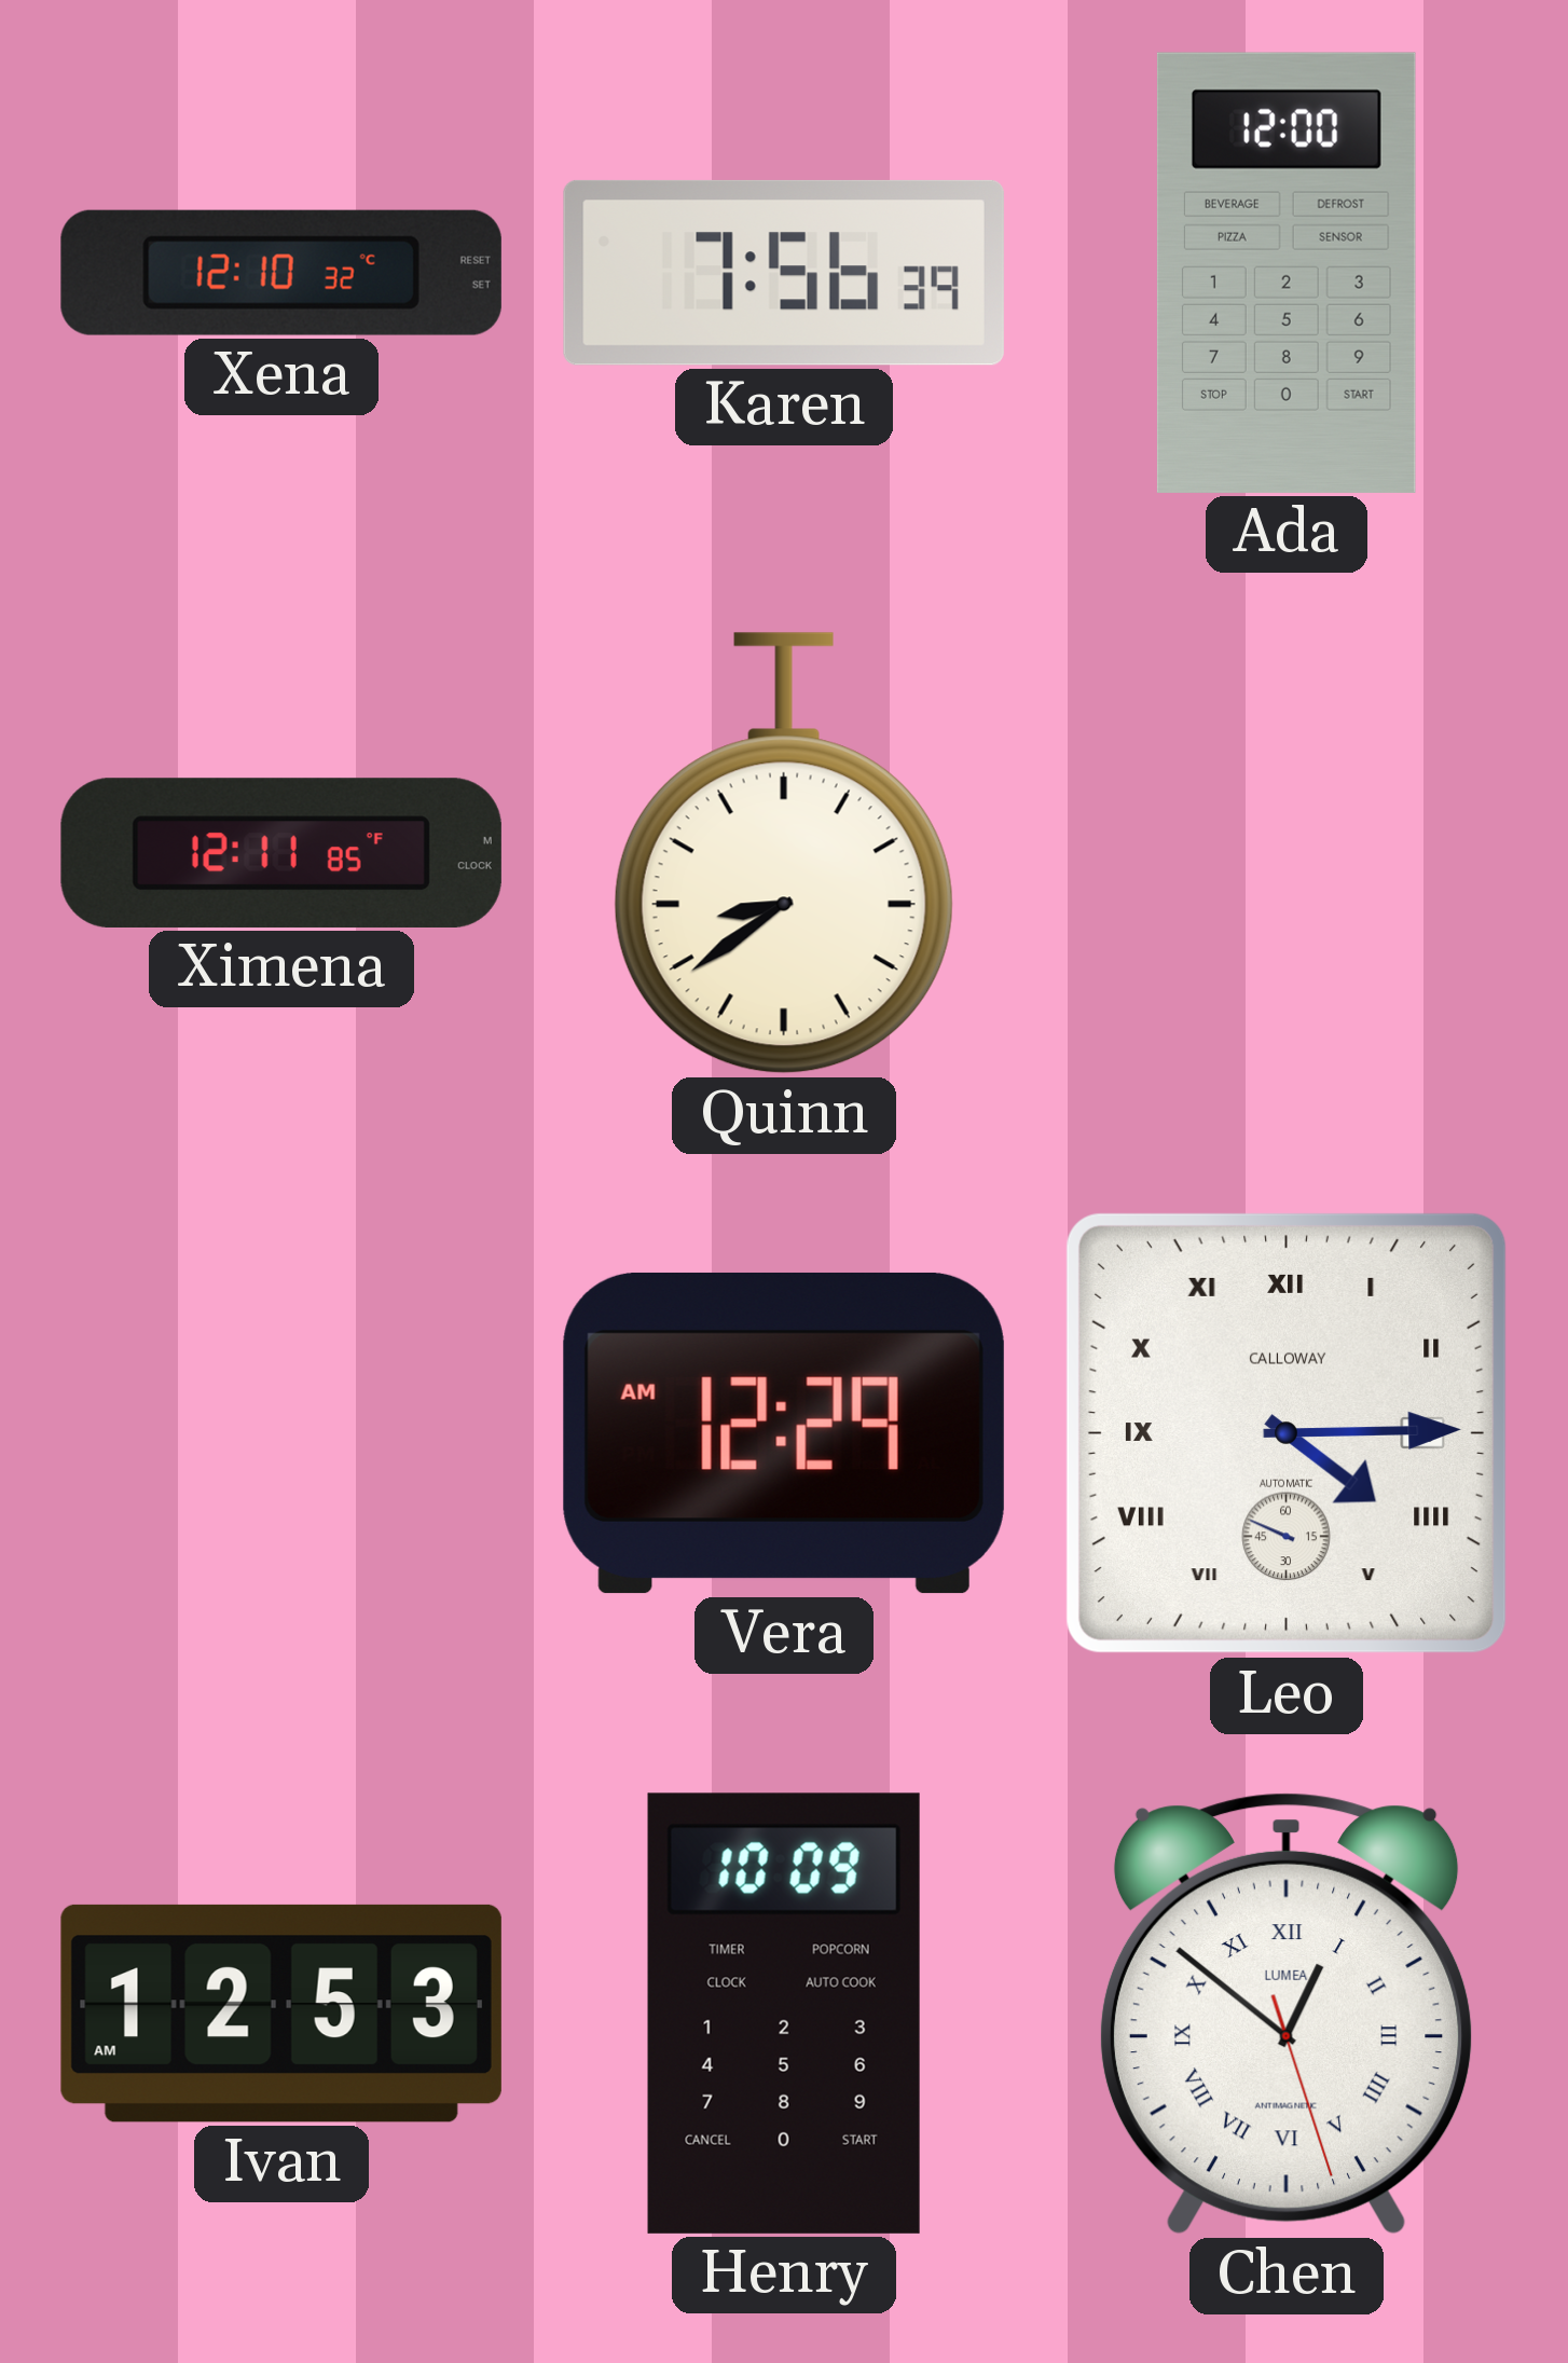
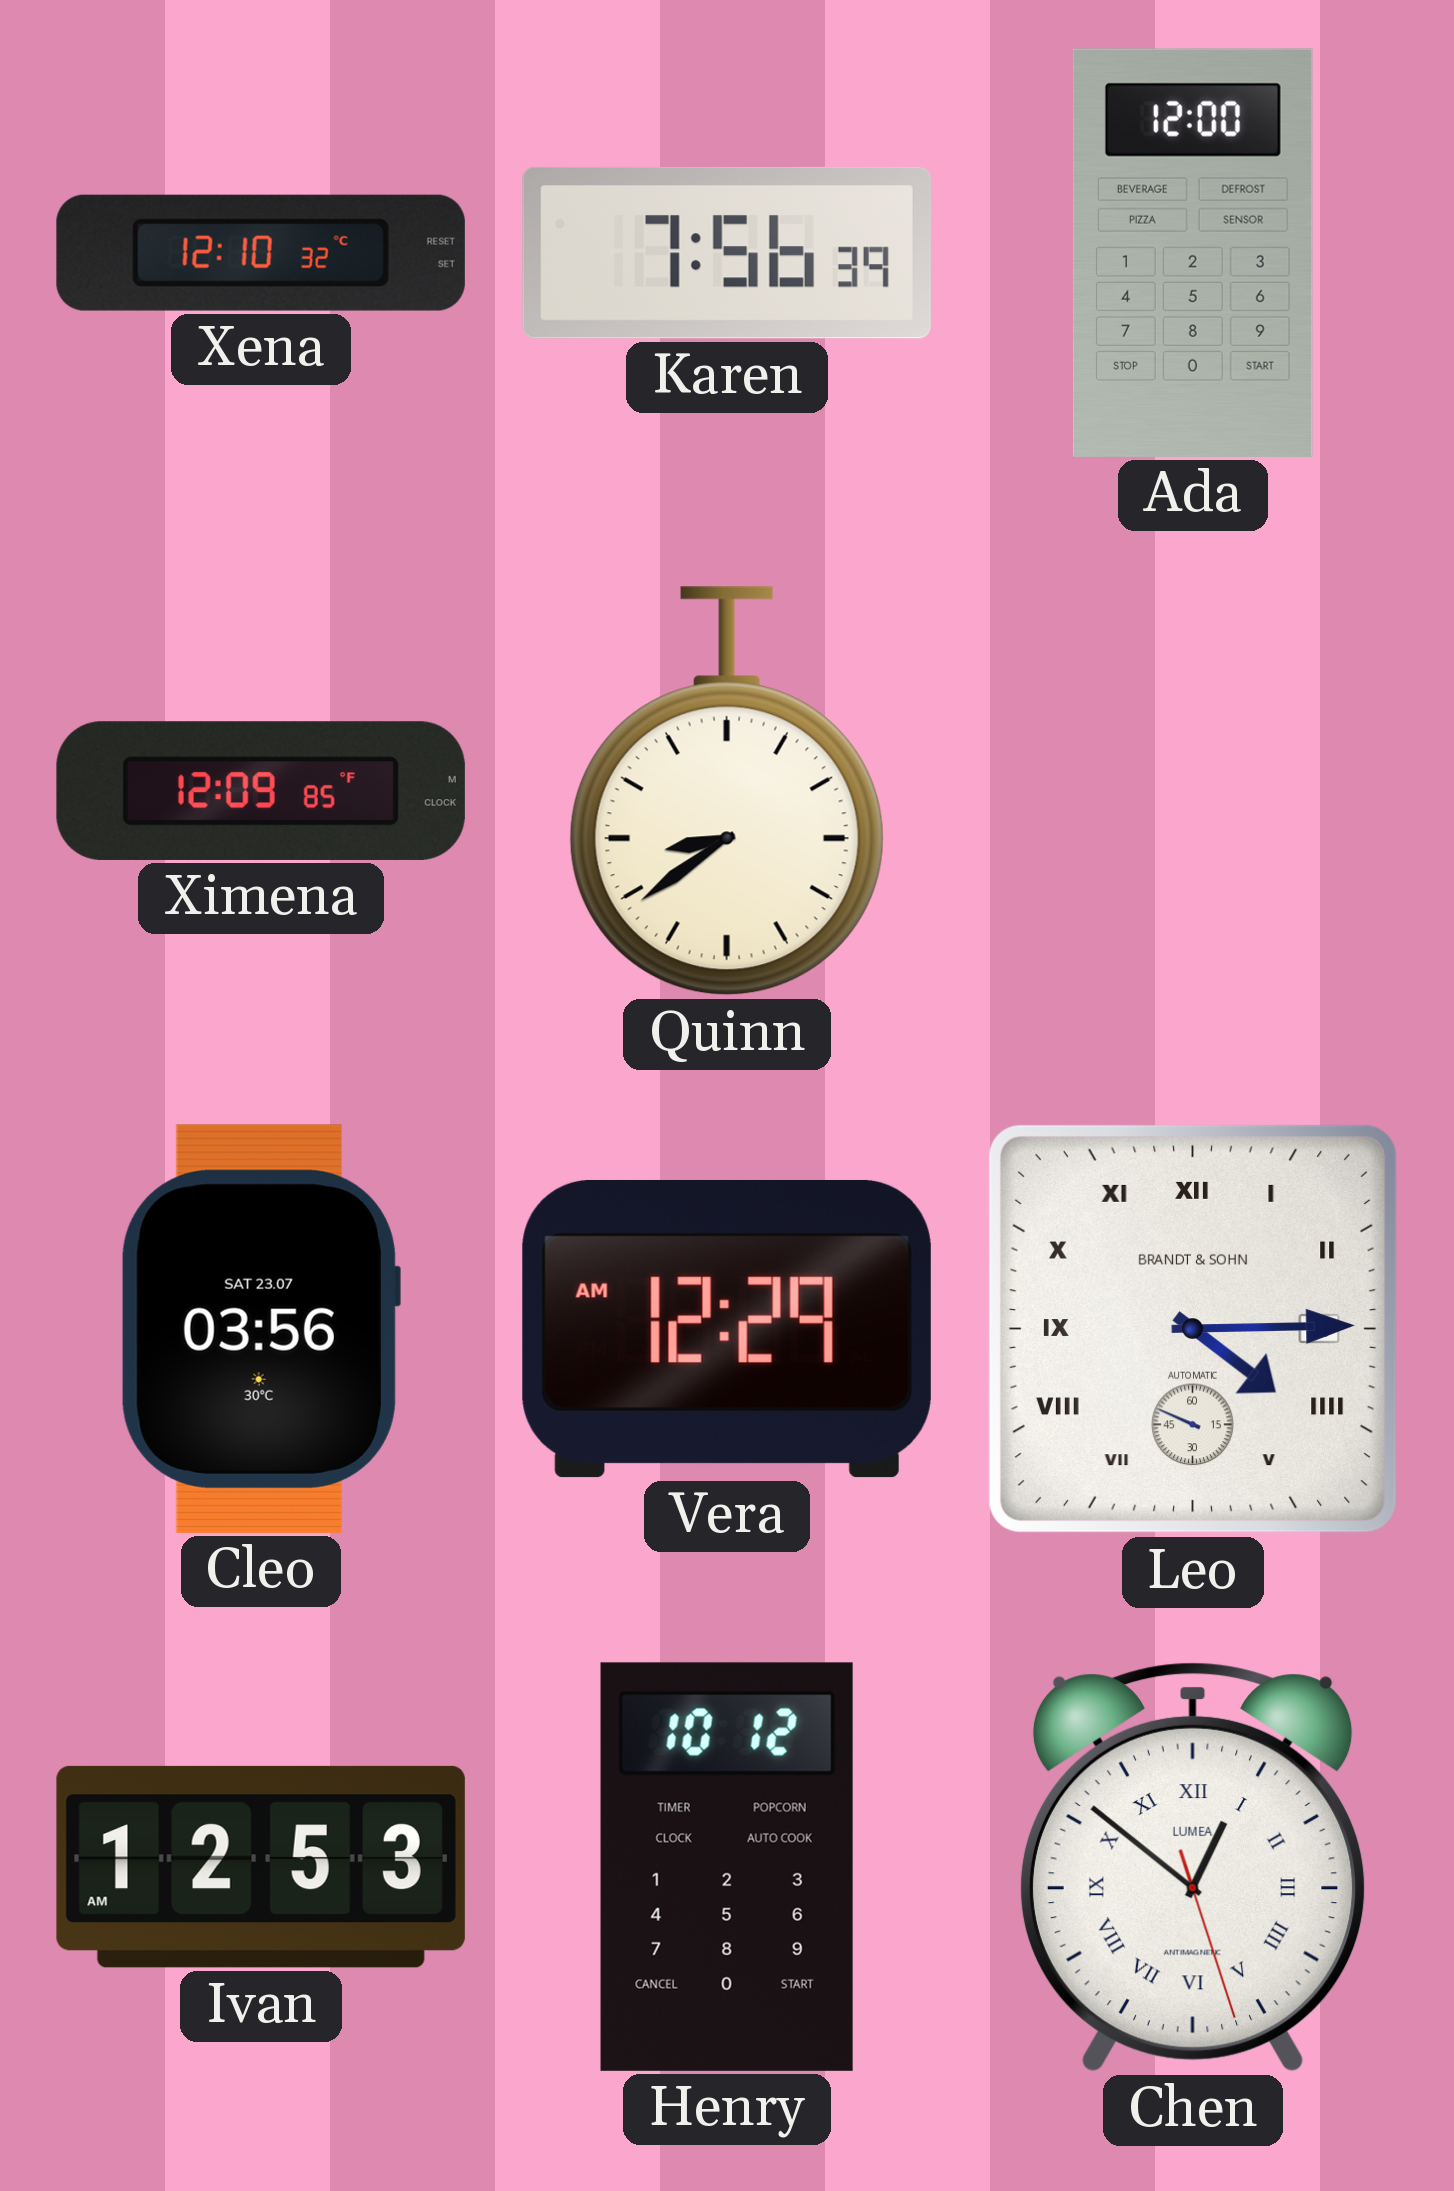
Ximena: 12:11 -> 12:09 (261, 791)
Cleo: none -> 03:56 (260, 1329)
Leo brand: CALLOWAY -> BRANDT & SOHN (1193, 1329)
Henry: 10:09 -> 10:12 (727, 1867)
